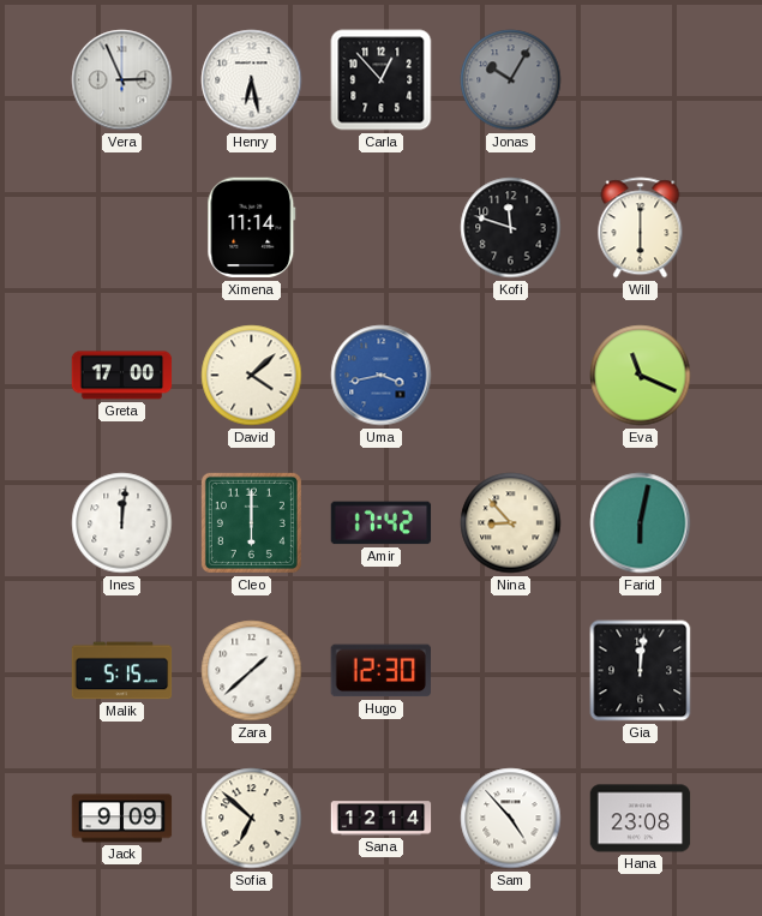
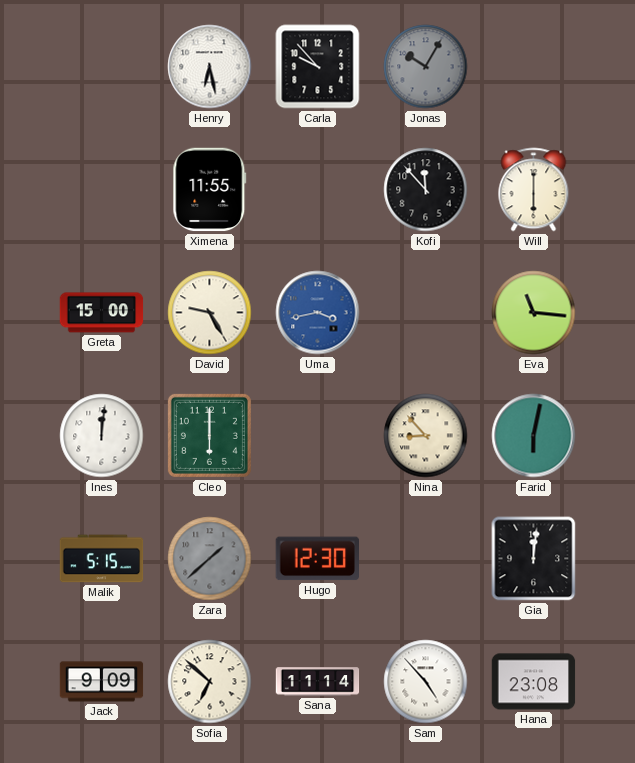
Vera: 2:56 -> none (122, 80)
Carla: 12:53 -> 9:53 (318, 67)
Ximena: 11:14 -> 11:55 (210, 190)
Kofi: 11:48 -> 11:53 (426, 190)
Greta: 17:00 -> 15:00 (102, 313)
David: 4:08 -> 9:25 (210, 313)
Eva: 11:19 -> 11:16 (534, 313)
Amir: 17:42 -> none (382, 523)
Zara dial: white -> grey (210, 559)
Sana: 12:14 -> 11:14 (318, 682)
